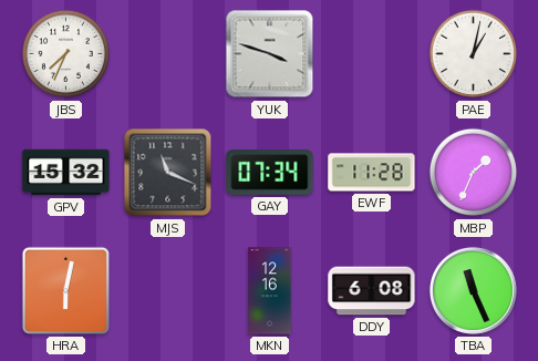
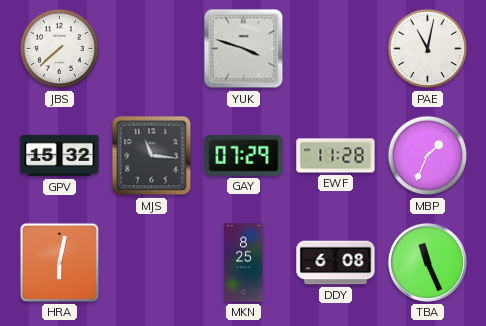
JBS: 7:34 -> 7:38 (60, 49)
PAE: 1:02 -> 11:02 (428, 49)
MJS: 11:19 -> 11:16 (152, 156)
GAY: 07:34 -> 07:29 (244, 156)
MKN: 12:16 -> 8:25 (244, 263)
